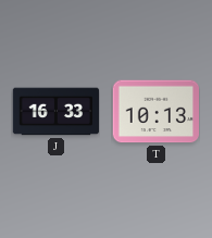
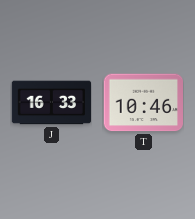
T: 10:13 -> 10:46 (143, 103)
